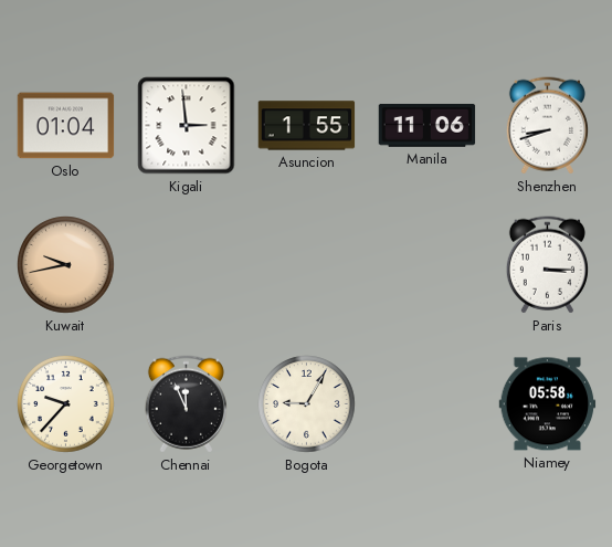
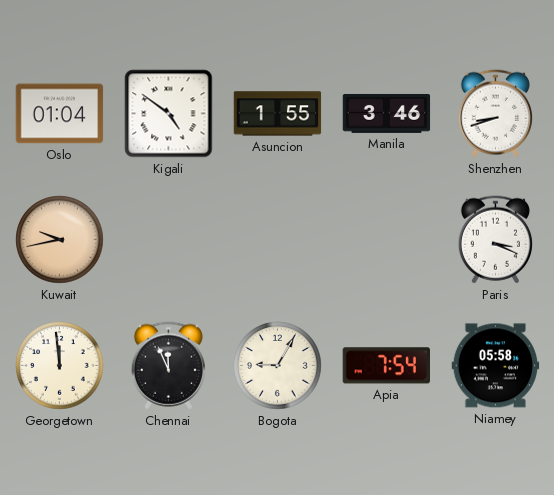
Kigali: 2:59 -> 4:51 (169, 114)
Manila: 11:06 -> 3:46 (387, 113)
Paris: 3:15 -> 3:19 (495, 240)
Georgetown: 9:37 -> 11:59 (60, 366)
Apia: none -> 7:54 (386, 366)
